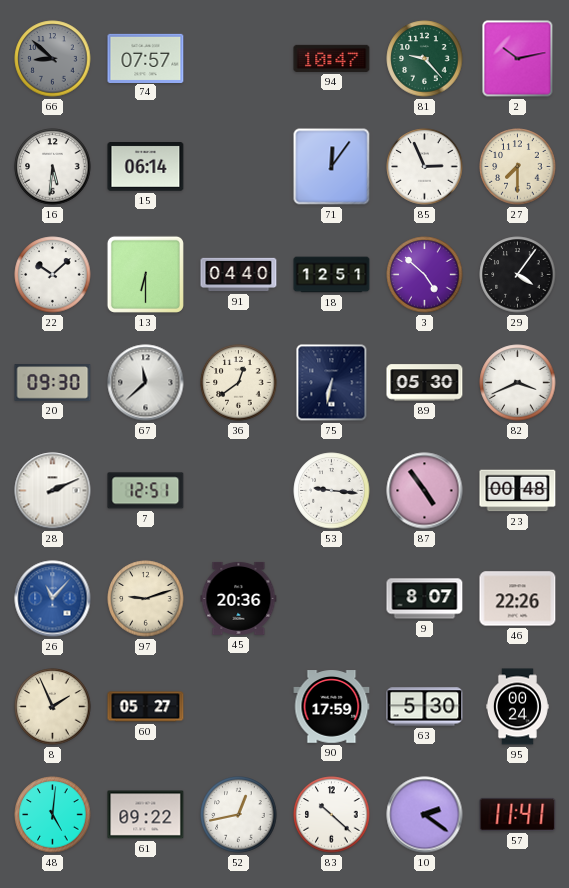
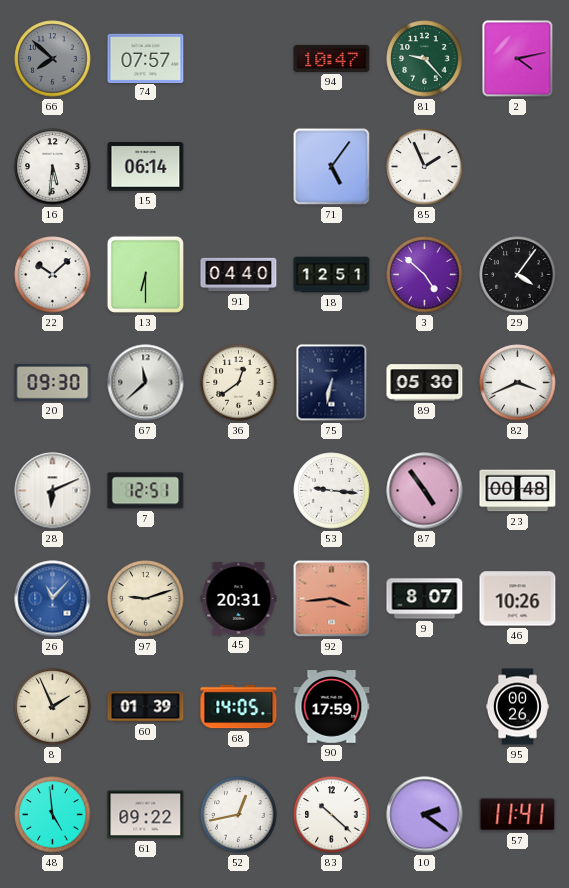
66: 8:52 -> 7:52 (53, 59)
2: 10:13 -> 4:13 (518, 59)
71: 12:06 -> 5:06 (332, 167)
85: 2:56 -> 1:56 (425, 167)
27: 7:30 -> none (518, 167)
28: 2:11 -> 6:11 (53, 491)
45: 20:36 -> 20:31 (239, 598)
92: none -> 3:44 (332, 599)
46: 22:26 -> 10:26 (518, 599)
60: 05:27 -> 01:39 (146, 707)
68: none -> 14:05 (239, 707)
63: 5:30 -> none (425, 707)
95: 00:24 -> 00:26 (517, 707)
48: 5:01 -> 4:59 (53, 815)
